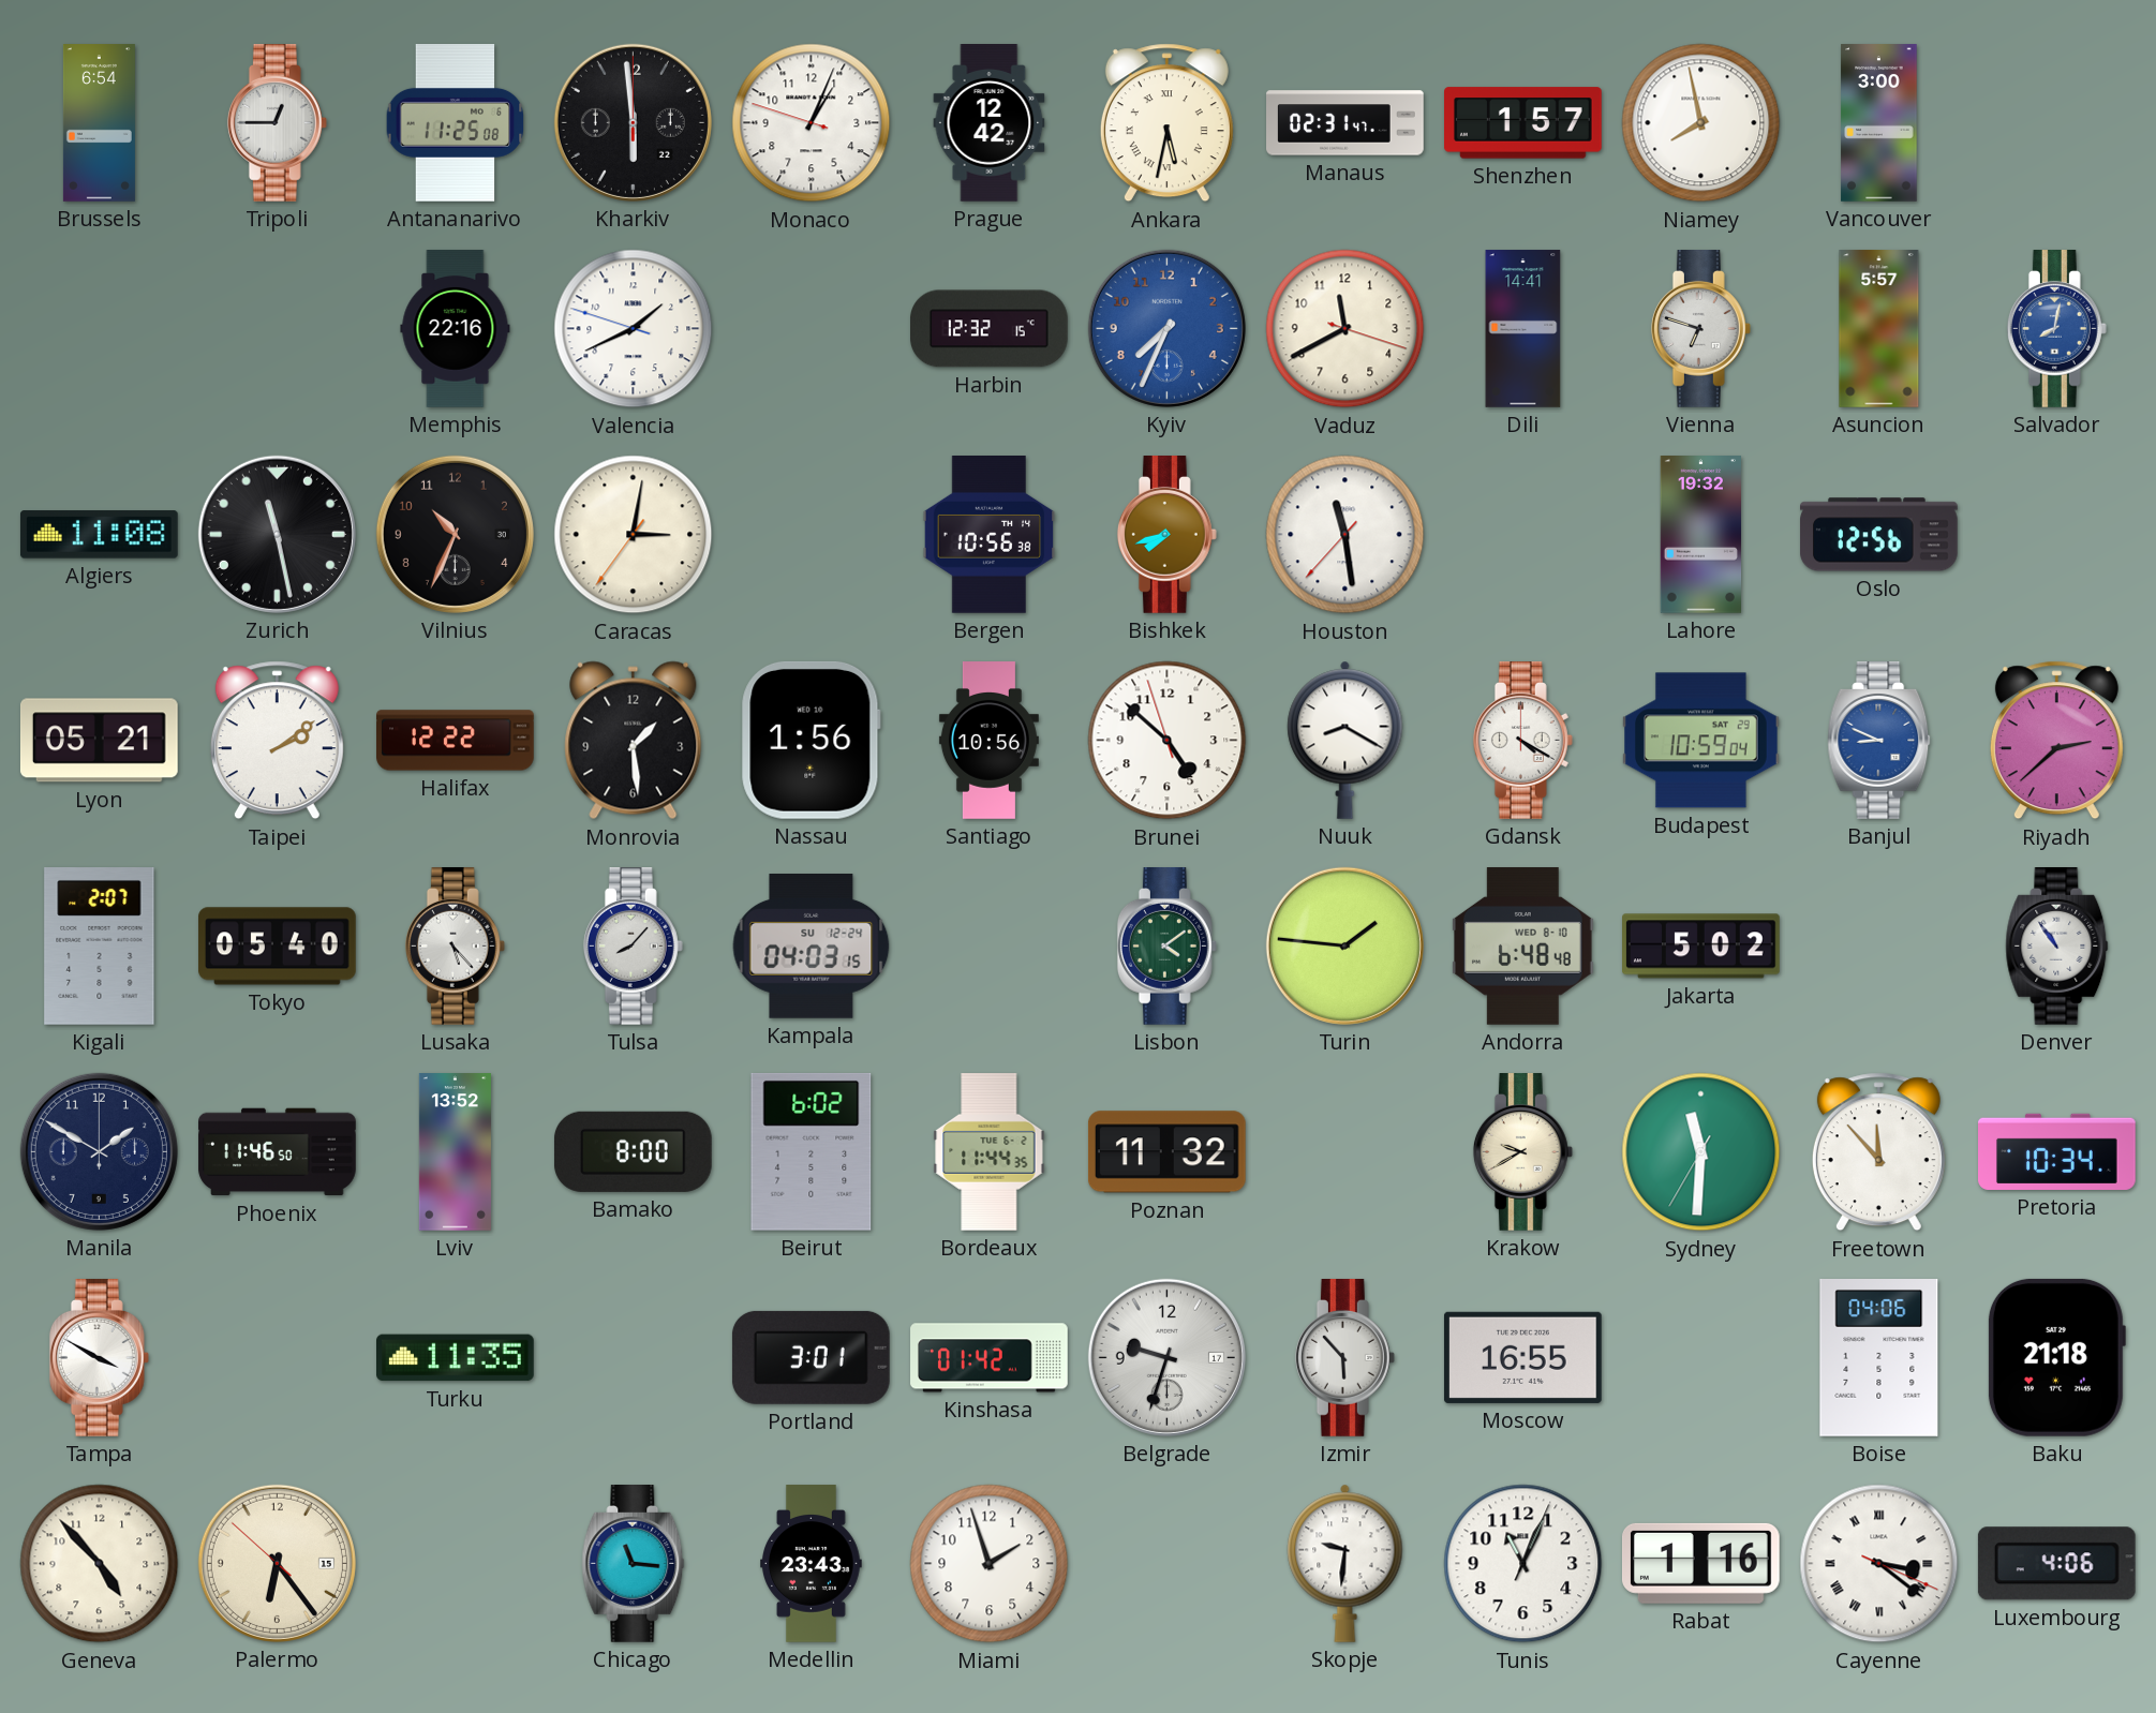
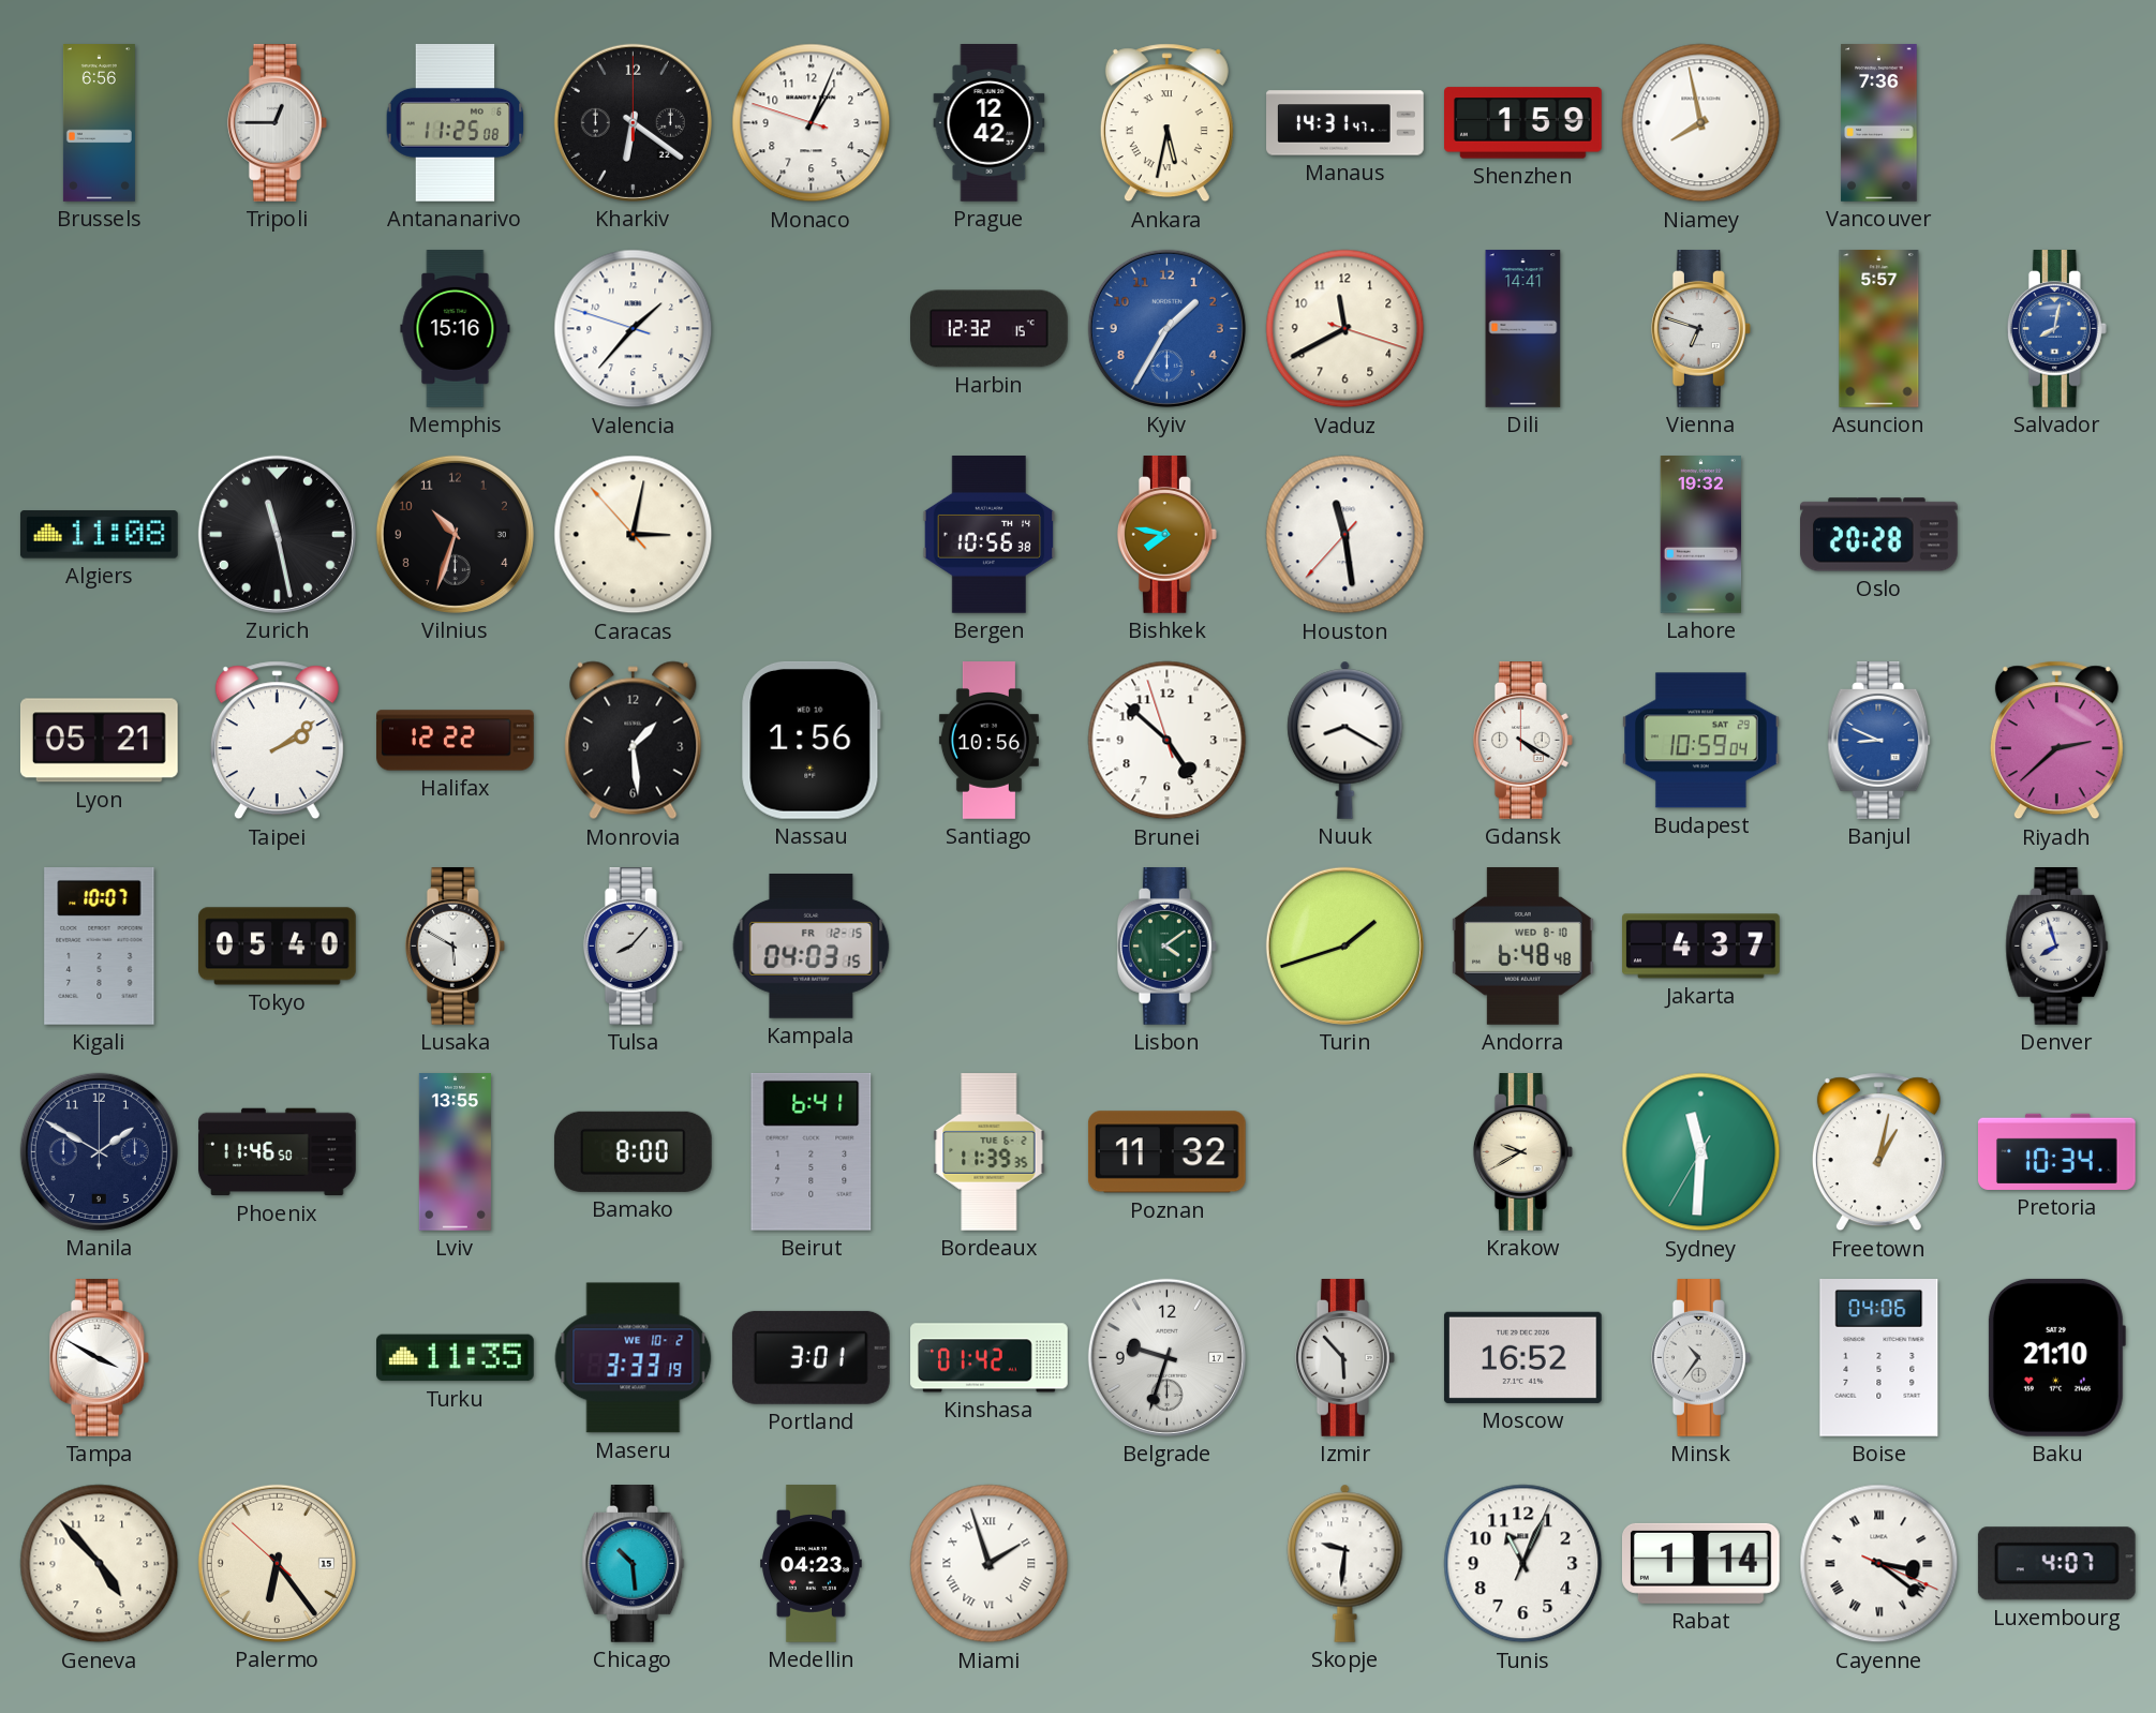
Brussels: 6:54 -> 6:56 (99, 123)
Kharkiv: 5:59 -> 6:21 (633, 122)
Manaus: 02:31 -> 14:31 (1345, 123)
Shenzhen: 1:57 -> 1:59 (1523, 123)
Vancouver: 3:00 -> 7:36 (1879, 123)
Memphis: 22:16 -> 15:16 (456, 329)
Valencia: 1:40 -> 1:36 (634, 329)
Kyiv: 7:34 -> 1:35 (1166, 328)
Vilnius: 10:34 -> 10:33 (455, 534)
Caracas: 3:01:36 -> 3:01:53 (634, 535)
Bishkek: 7:42 -> 7:47 (1166, 535)
Oslo: 12:56 -> 20:28 (1879, 535)
Kigali: 2:07 -> 10:07 (100, 947)
Lusaka: 5:23 -> 5:50 (455, 947)
Kampala date: SU 12-24 -> FR 12-15 (812, 947)
Turin: 1:46 -> 1:42 (1344, 945)
Jakarta: 5:02 -> 4:37 (1701, 947)
Denver: 10:54 -> 7:57 (2057, 947)
Lviv: 13:52 -> 13:55 (455, 1152)
Beirut: 6:02 -> 6:41 (812, 1151)
Bordeaux: 11:44 -> 11:39 (990, 1152)
Freetown: 11:53 -> 1:02 (1878, 1152)
Maseru: none -> 3:33 (634, 1358)
Moscow: 16:55 -> 16:52 (1522, 1357)
Minsk: none -> 10:36 (1700, 1358)
Baku: 21:18 -> 21:10 (2056, 1357)
Chicago: 11:16 -> 10:29 (634, 1564)
Medellin: 23:43 -> 04:23 (812, 1564)
Miami numerals: Arabic -> Roman (990, 1564)
Rabat: 1:16 -> 1:14 (1700, 1563)
Luxembourg: 4:06 -> 4:07 (2056, 1564)
